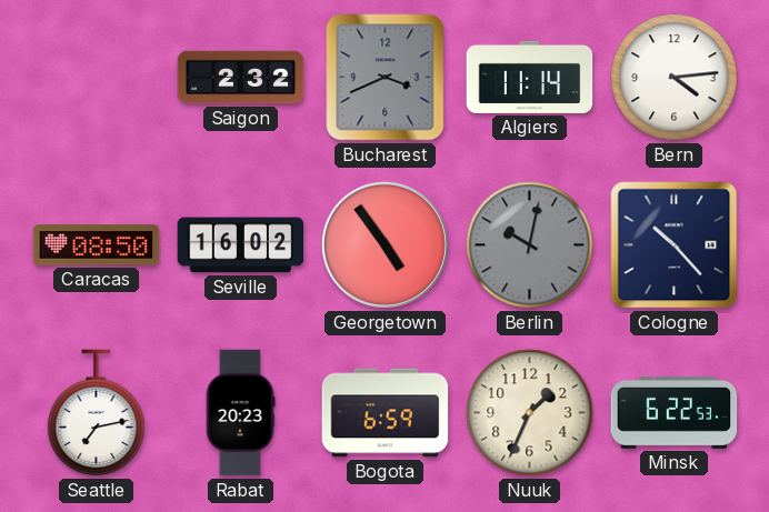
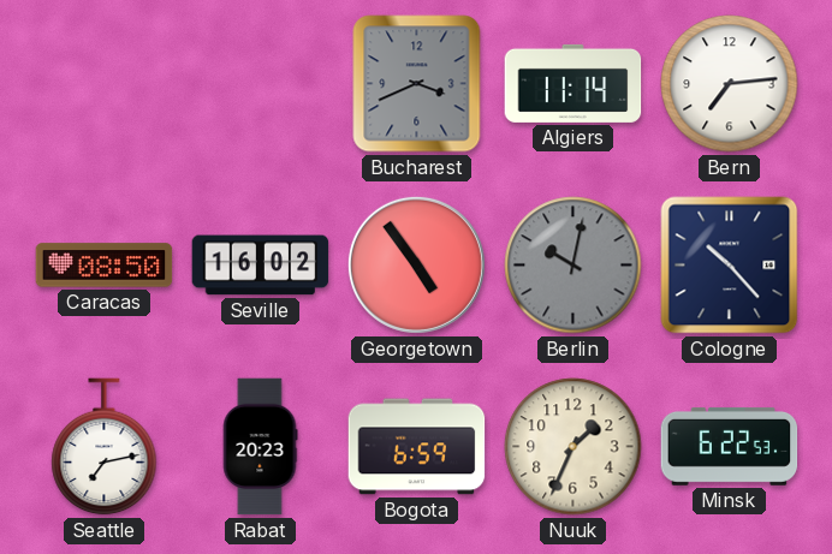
Saigon: 2:32 -> none (241, 78)
Bern: 4:14 -> 7:14 (730, 84)
